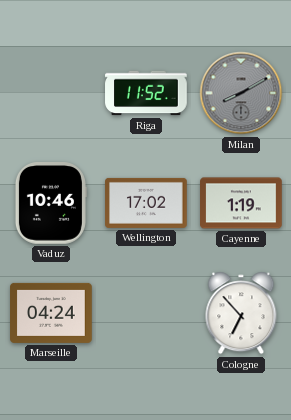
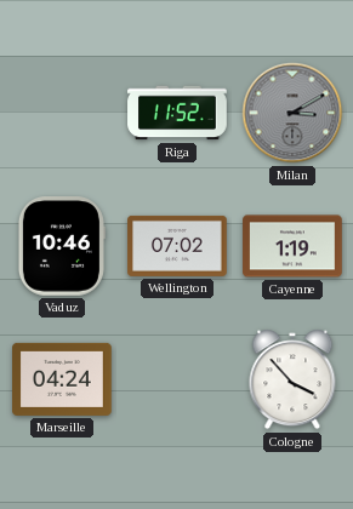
Milan: 8:10 -> 3:10 (292, 113)
Wellington: 17:02 -> 07:02 (177, 246)
Cologne: 6:53 -> 3:53 (292, 379)
